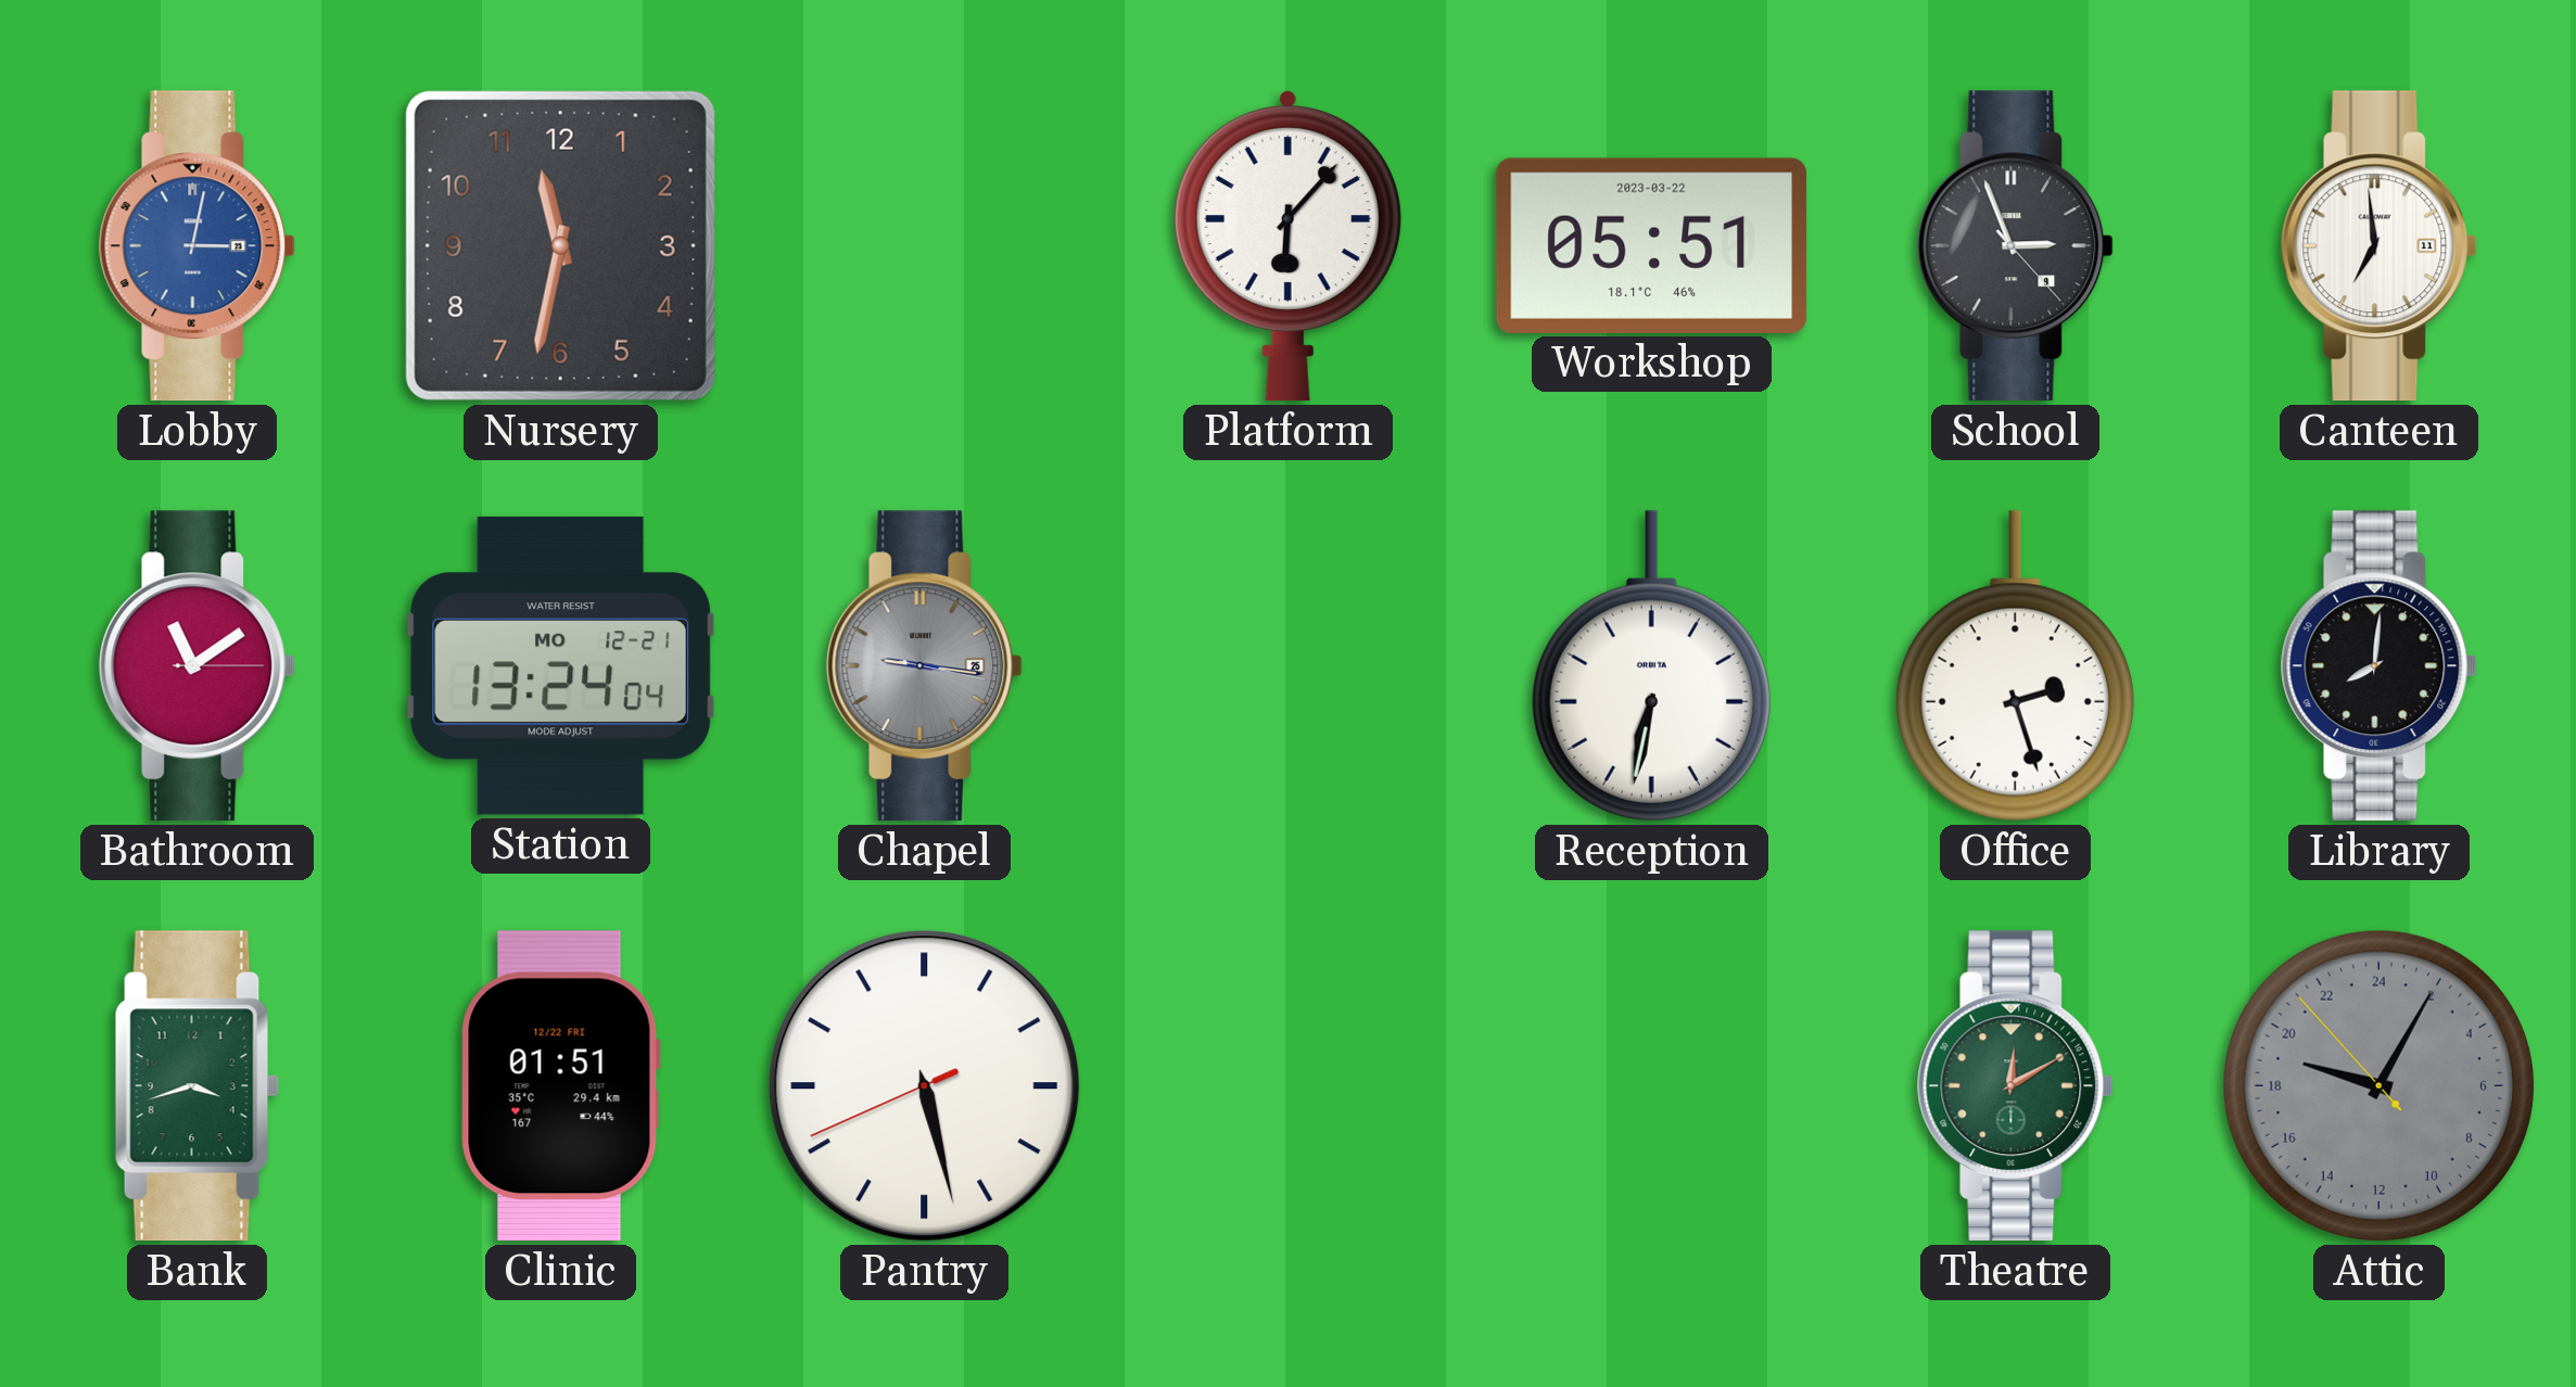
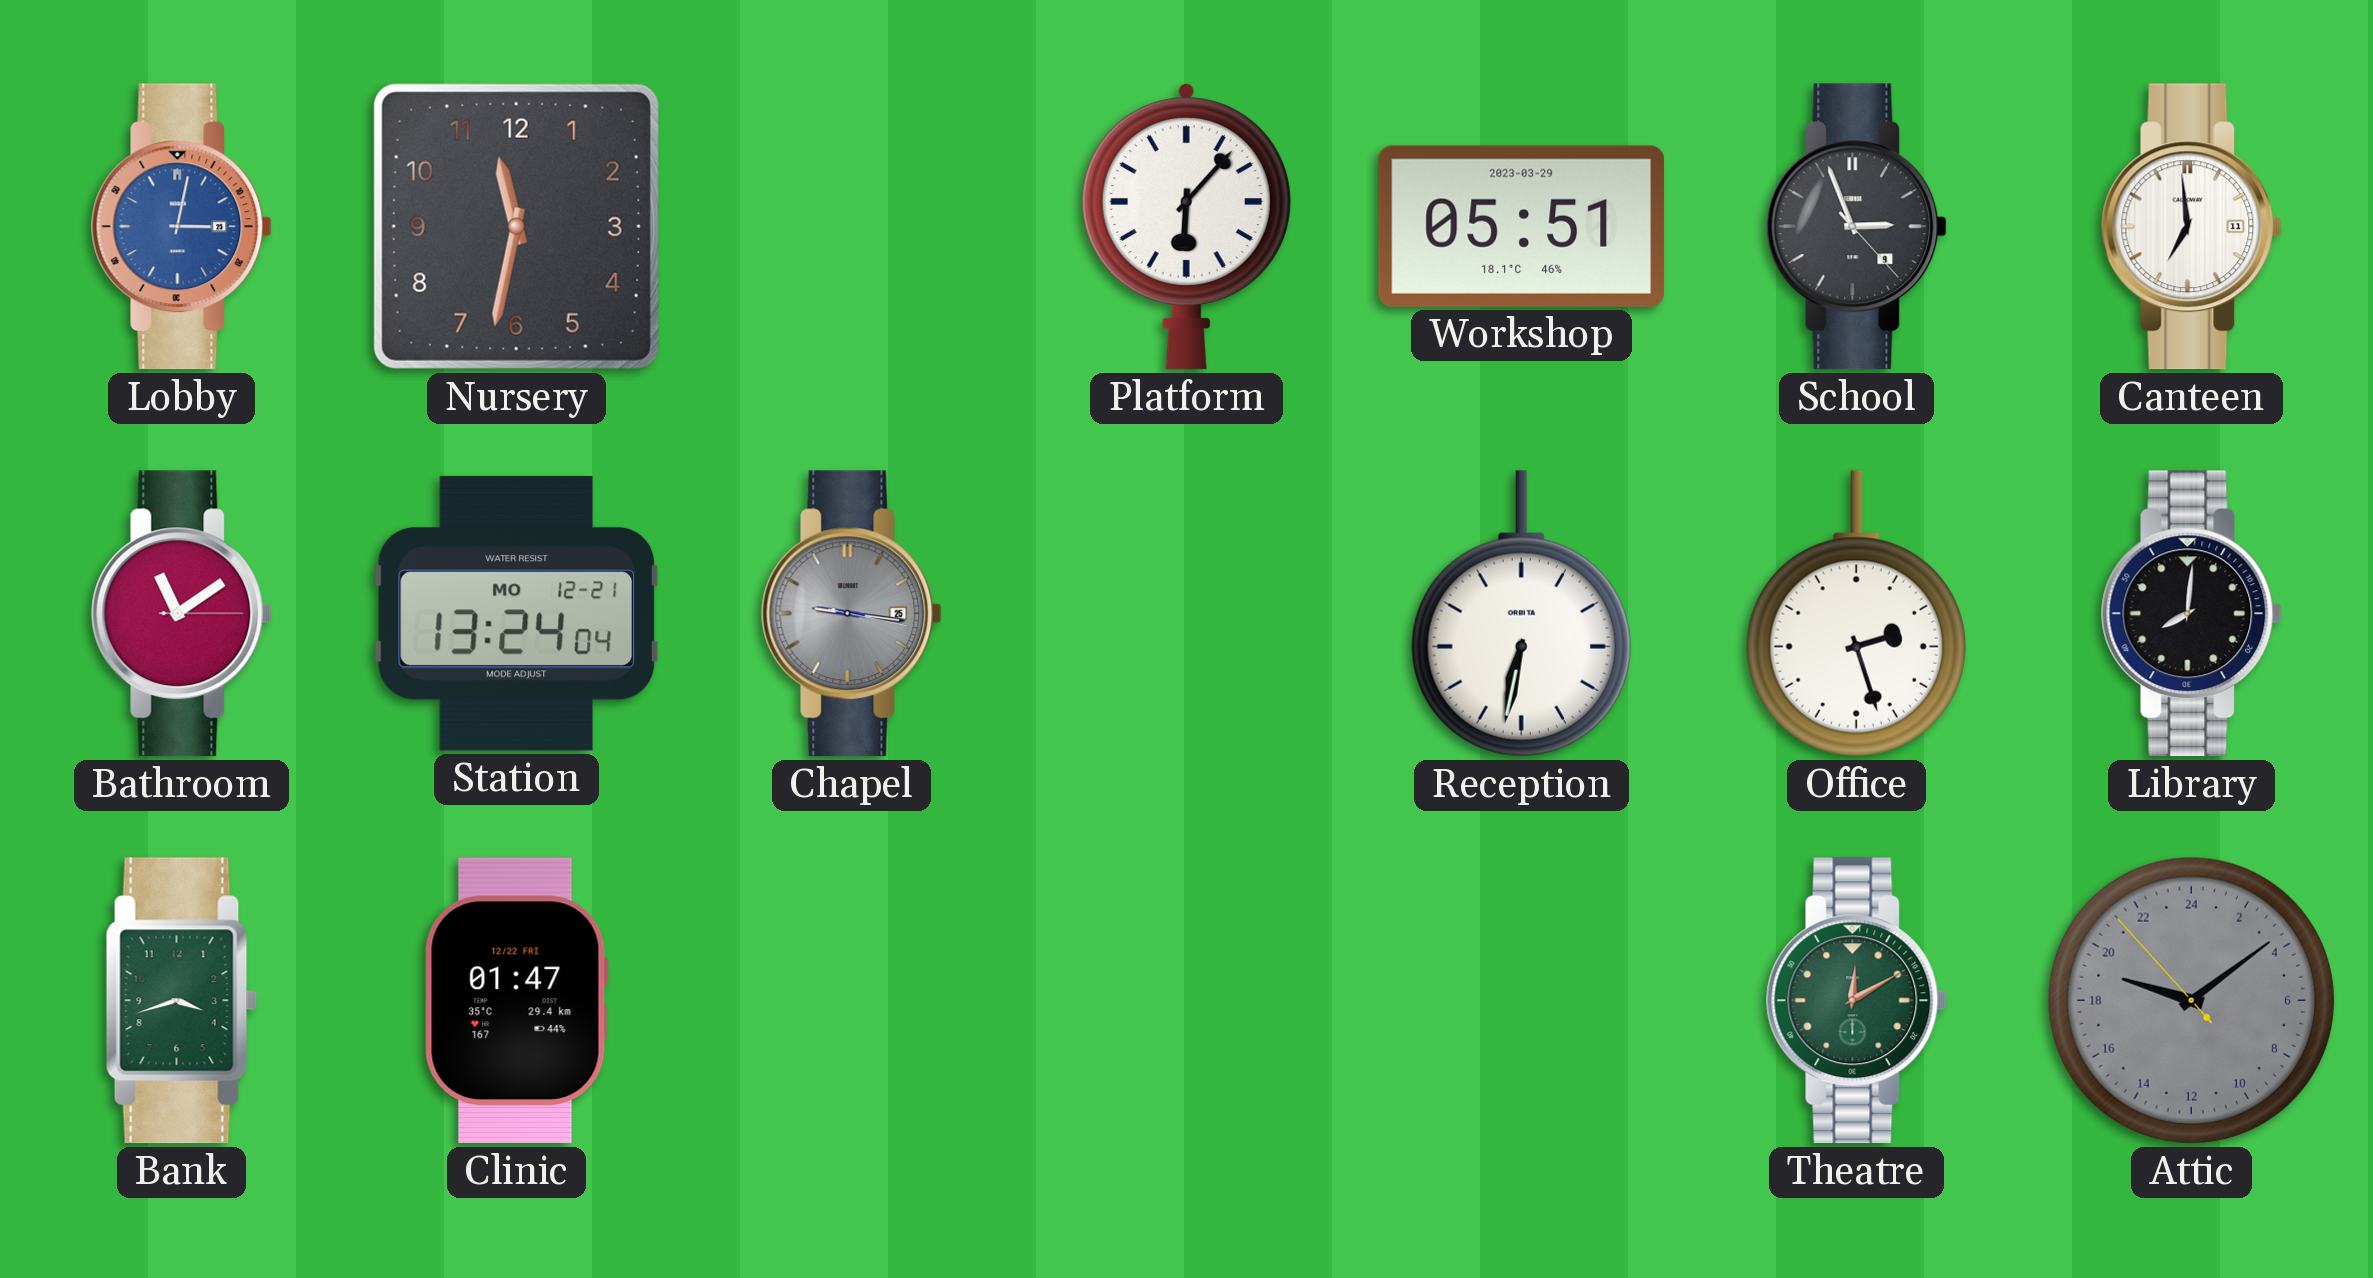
Workshop date: 2023-03-22 -> 2023-03-29 (1521, 226)
Clinic: 01:51 -> 01:47 (516, 1001)
Pantry: 5:27 -> none (925, 1086)
Attic: 19:04 -> 19:08 (2191, 1000)
